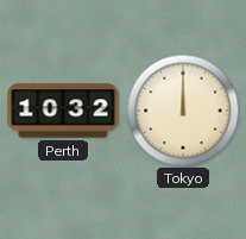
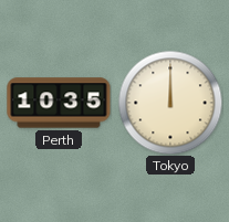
Perth: 10:32 -> 10:35 (59, 103)
